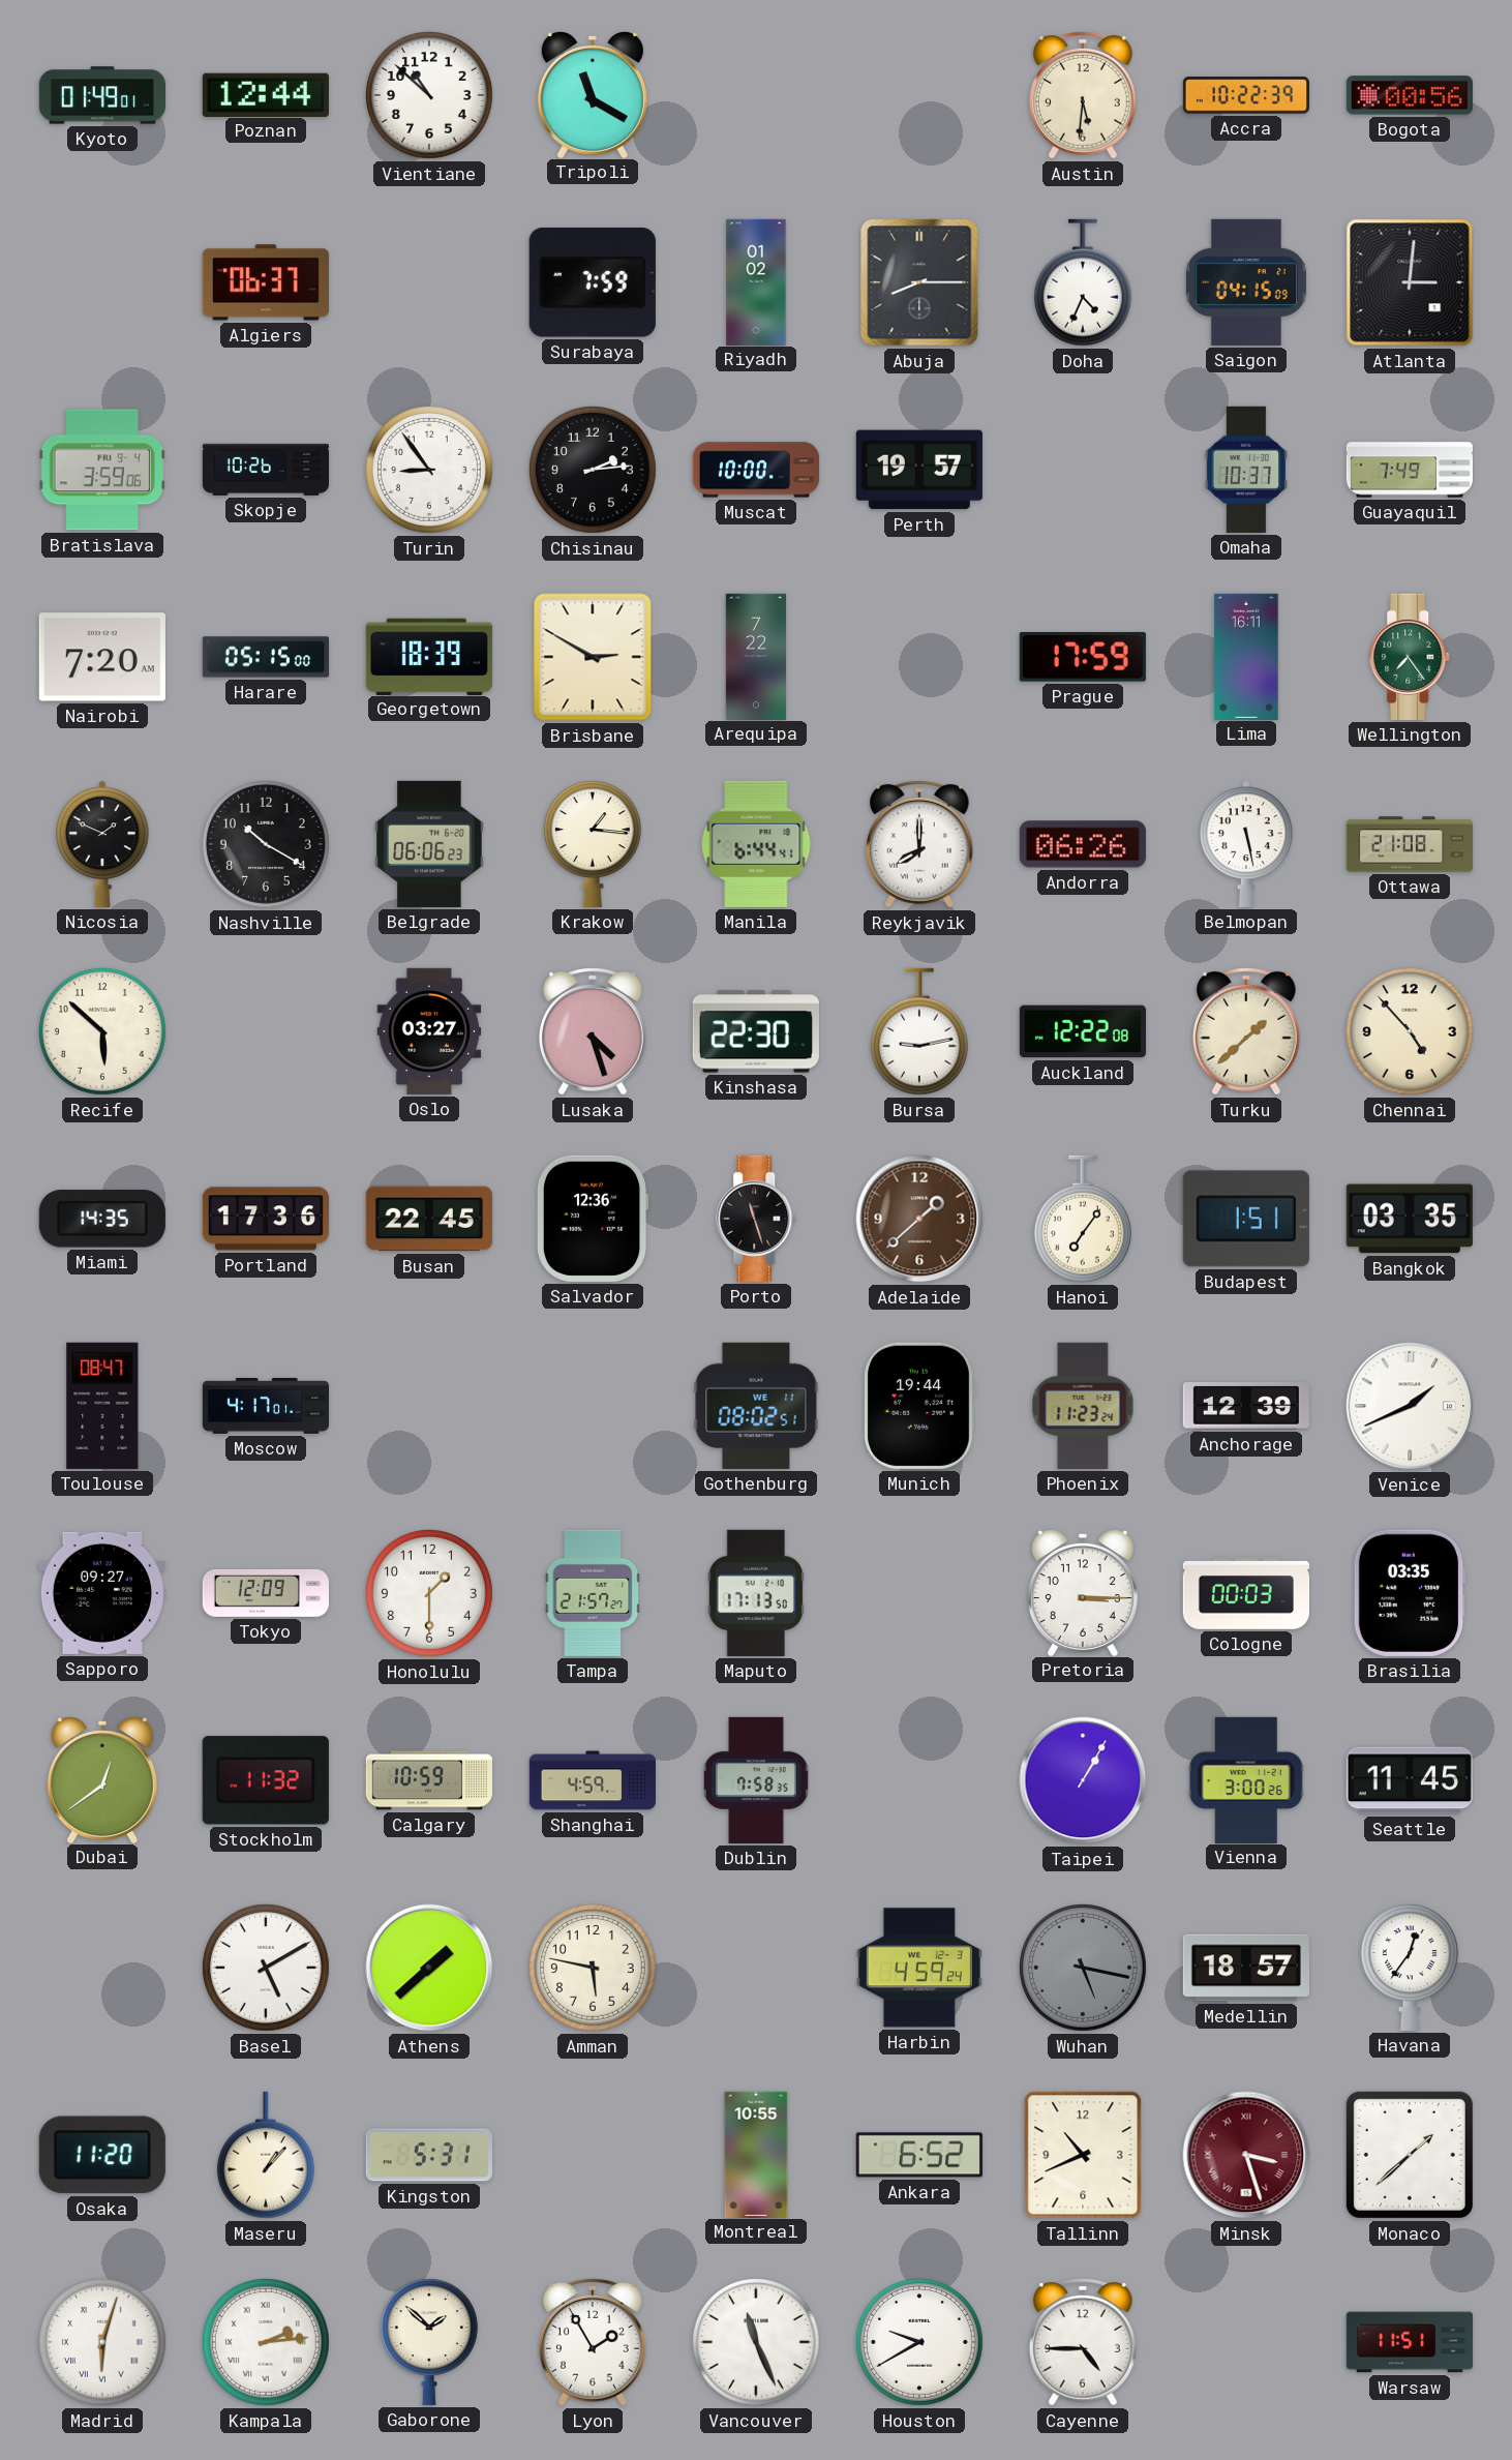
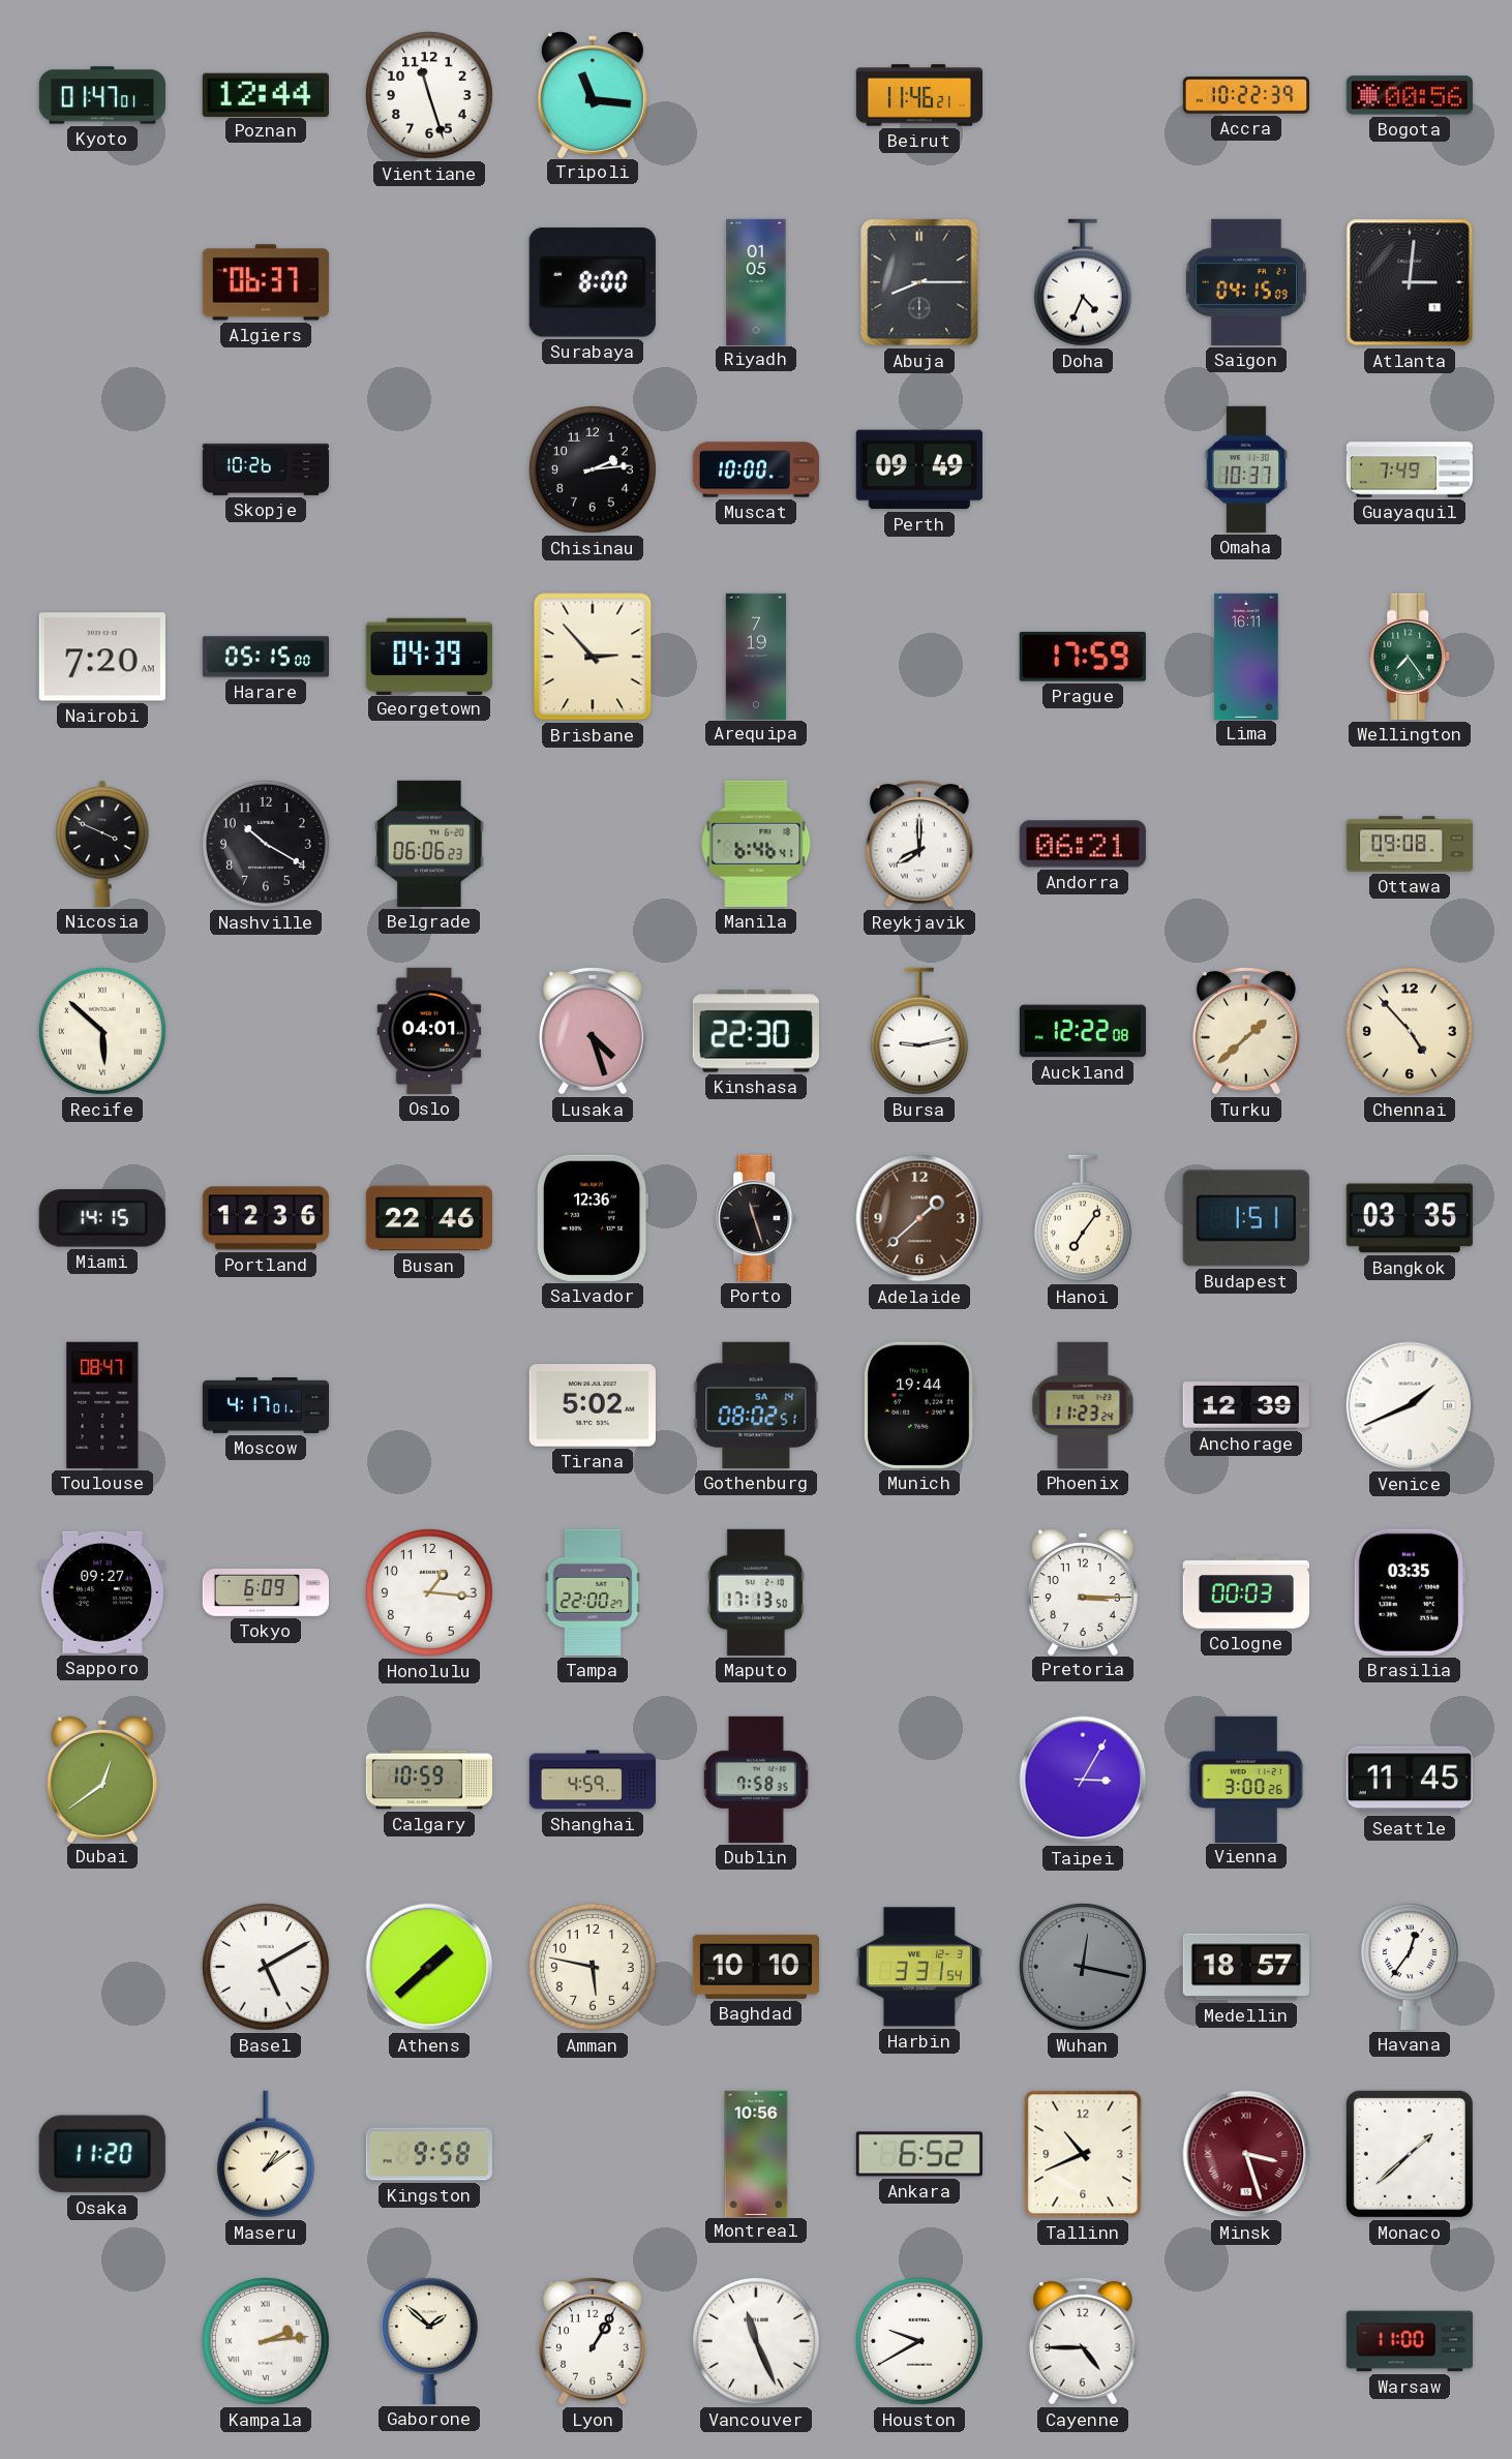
Kyoto: 01:49 -> 01:47 (101, 95)
Vientiane: 10:52 -> 11:27 (429, 95)
Tripoli: 11:20 -> 11:16 (593, 95)
Beirut: none -> 11:46 (918, 95)
Austin: 5:31 -> none (1083, 95)
Surabaya: 7:59 -> 8:00 (593, 282)
Riyadh: 01:02 -> 01:05 (756, 281)
Bratislava: 3:59 -> none (102, 470)
Turin: 8:54 -> none (429, 470)
Perth: 19:57 -> 09:49 (919, 469)
Georgetown: 18:39 -> 04:39 (429, 656)
Brisbane: 2:50 -> 2:53 (593, 657)
Arequipa: 7:22 -> 7:19 (755, 656)
Nicosia: 1:49 -> 3:49 (103, 844)
Krakow: 1:16 -> none (593, 844)
Manila: 6:44 -> 6:46 (756, 844)
Andorra: 06:26 -> 06:21 (1083, 844)
Belmopan: 5:28 -> none (1247, 844)
Ottawa: 21:08 -> 09:08 (1409, 844)
Recife numerals: Arabic -> Roman (102, 1031)
Oslo: 03:27 -> 04:01 (429, 1031)
Miami: 14:35 -> 14:15 (102, 1218)
Portland: 17:36 -> 12:36 (266, 1218)
Busan: 22:45 -> 22:46 (429, 1218)
Tirana: none -> 5:02 (593, 1405)
Gothenburg date: WE 11 -> SA 14 (756, 1405)
Tokyo: 12:09 -> 6:09 (265, 1592)
Honolulu: 1:30 -> 1:16 (429, 1592)
Tampa: 21:57 -> 22:00 (593, 1592)
Stockholm: 11:32 -> none (266, 1780)
Taipei: 1:05 -> 3:05 (1083, 1780)
Baghdad: none -> 10:10 (756, 1967)
Harbin: 4:59 -> 3:31 (919, 1967)
Wuhan: 5:17 -> 12:17 (1083, 1967)
Maseru: 1:07 -> 1:09 (266, 2154)
Kingston: 5:31 -> 9:58 (429, 2154)
Montreal: 10:55 -> 10:56 (756, 2153)
Madrid: 6:03 -> none (102, 2342)
Lyon: 1:55 -> 1:05 (593, 2341)
Warsaw: 11:51 -> 11:00 (1409, 2341)
